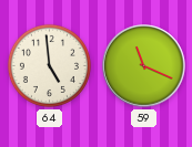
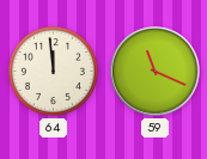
64: 4:59 -> 11:59 (53, 71)
